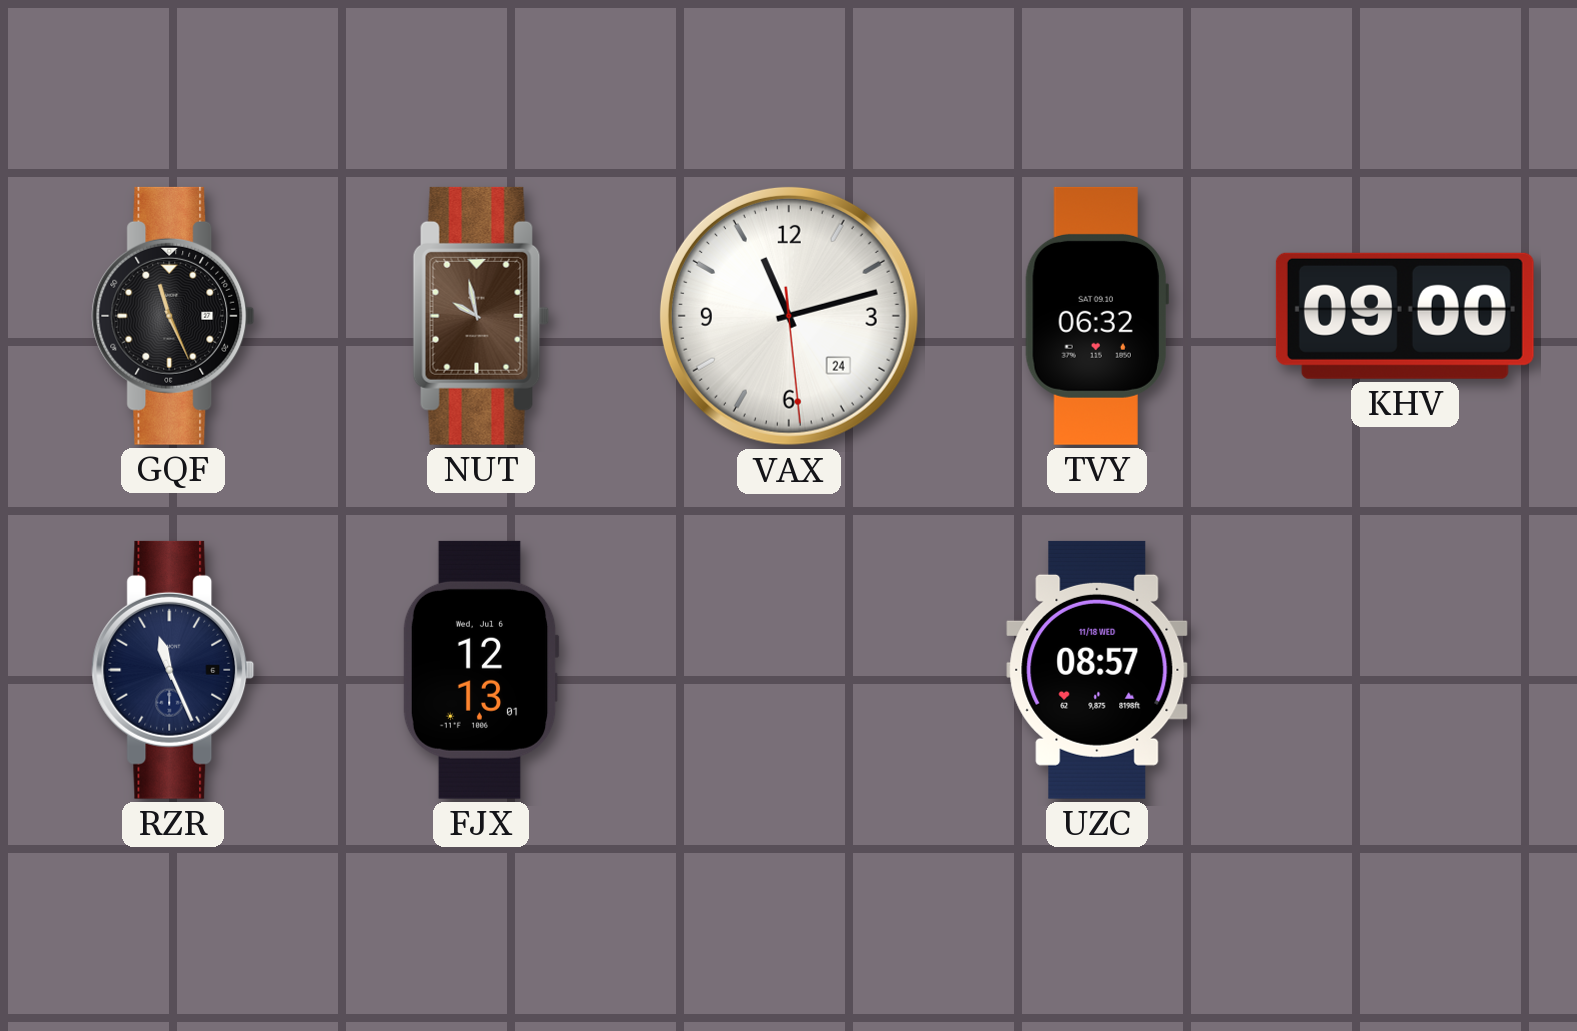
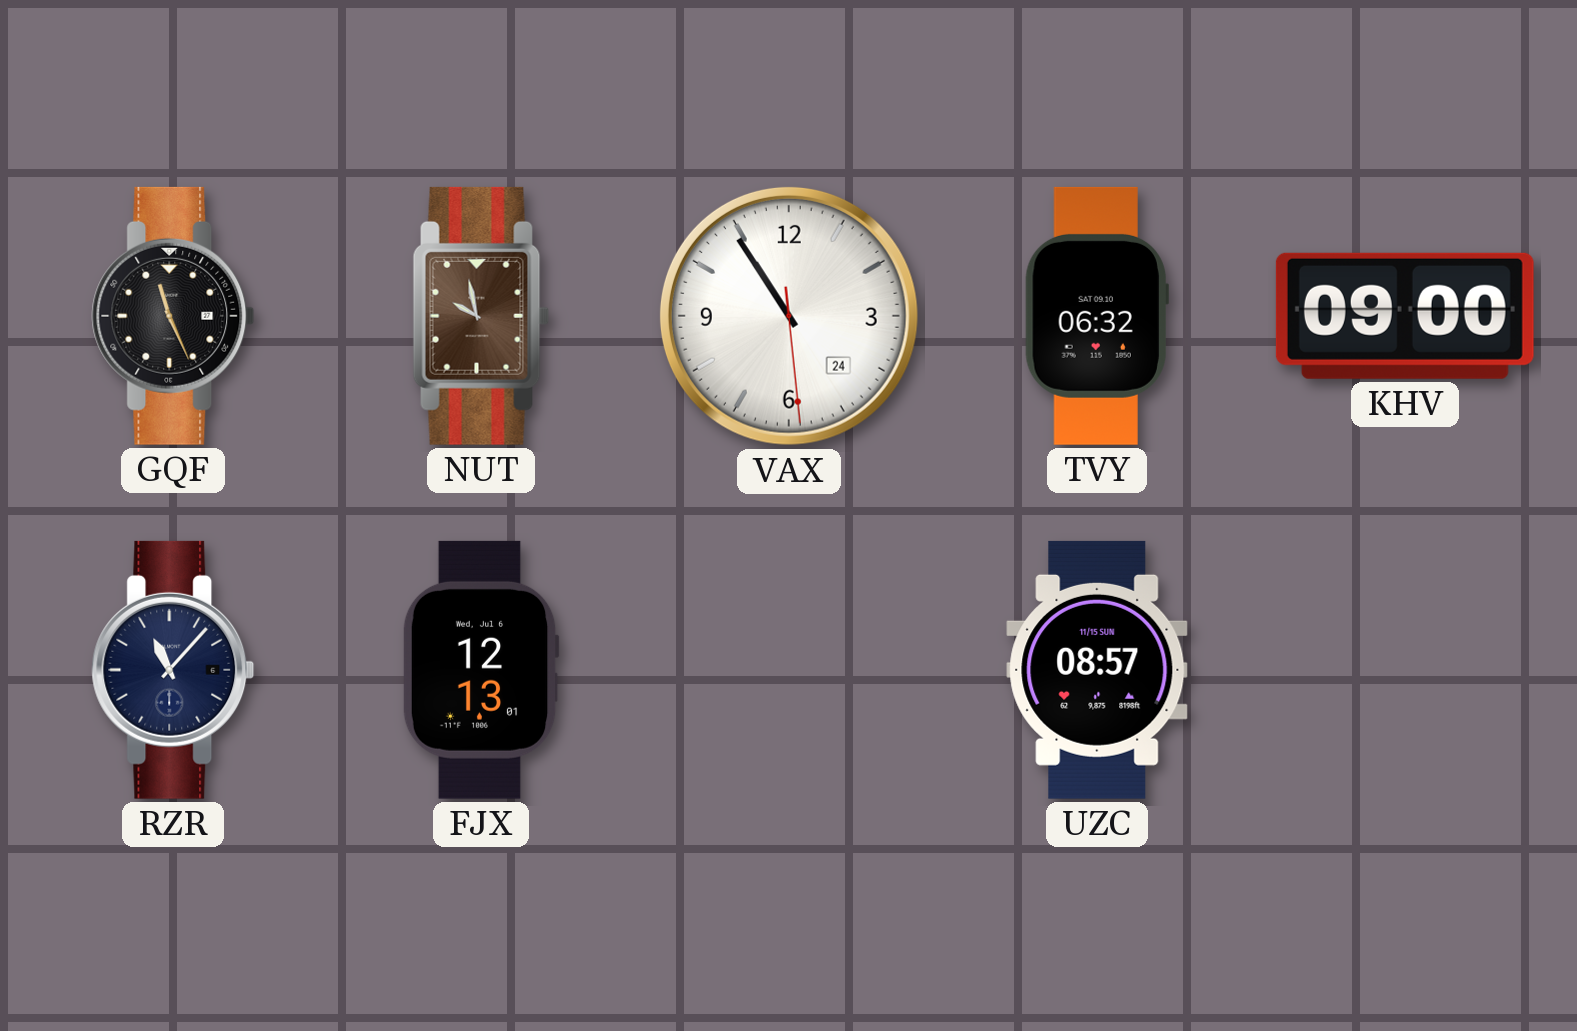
VAX: 11:12 -> 10:54 (789, 316)
RZR: 11:26 -> 11:07 (173, 670)
UZC date: 11/18 WED -> 11/15 SUN (1097, 670)
